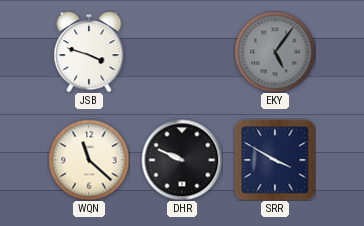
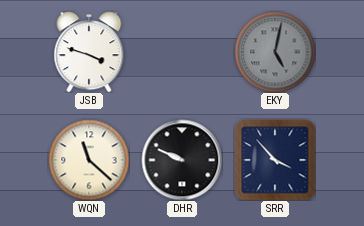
EKY: 5:06 -> 5:02 (275, 52)
SRR: 3:50 -> 3:53 (275, 160)
